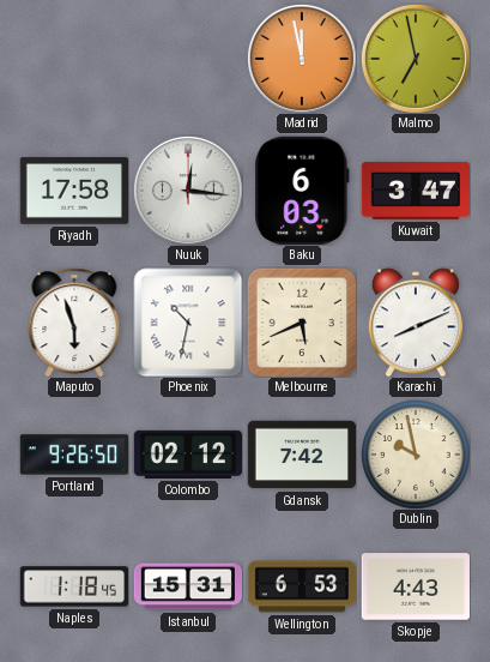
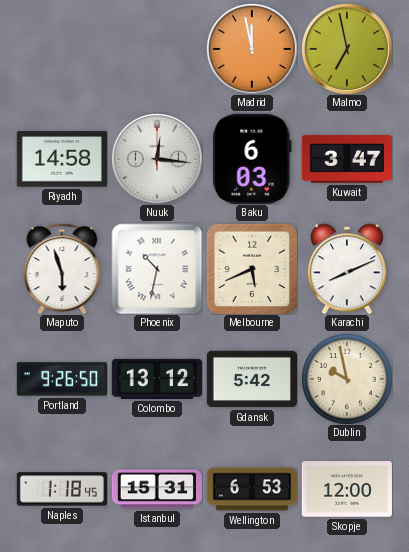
Riyadh: 17:58 -> 14:58 (61, 159)
Colombo: 02:12 -> 13:12 (156, 379)
Gdansk: 7:42 -> 5:42 (251, 379)
Skopje: 4:43 -> 12:00 (346, 489)
